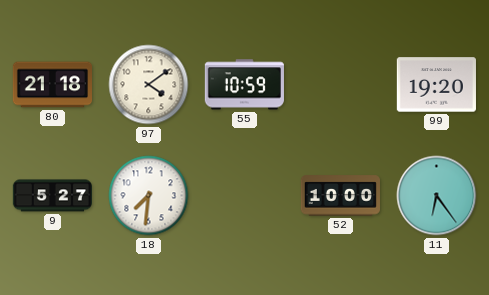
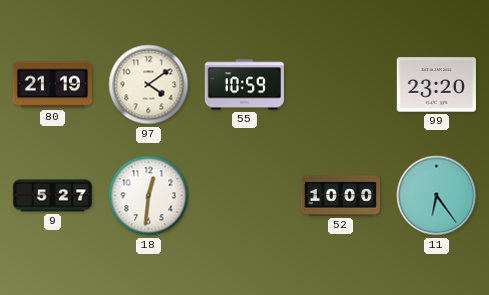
80: 21:18 -> 21:19 (52, 85)
99: 19:20 -> 23:20 (436, 85)
18: 7:31 -> 12:31 (149, 196)
